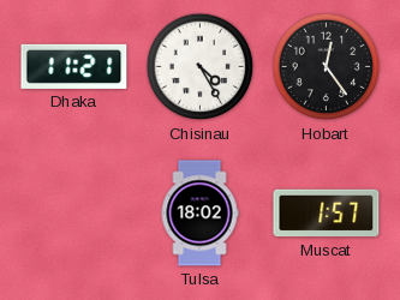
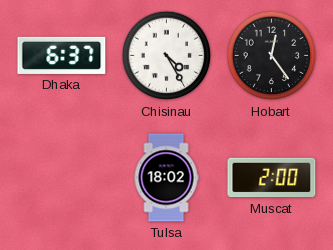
Dhaka: 11:21 -> 6:37 (62, 55)
Muscat: 1:57 -> 2:00 (272, 178)
